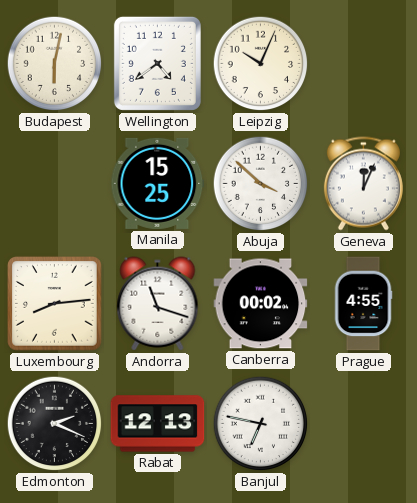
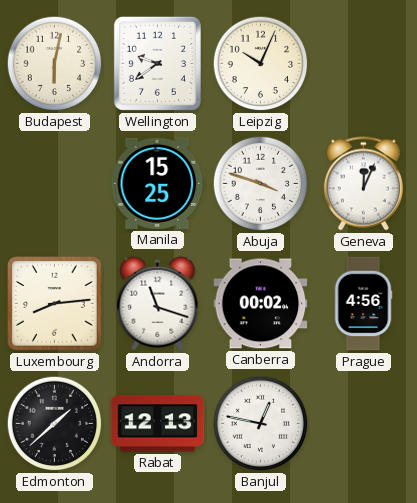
Wellington: 4:39 -> 9:39 (157, 63)
Abuja: 3:52 -> 3:48 (261, 184)
Prague: 4:55 -> 4:56 (363, 304)
Edmonton: 2:19 -> 1:38 (55, 424)
Banjul: 6:47 -> 12:47 (261, 424)
